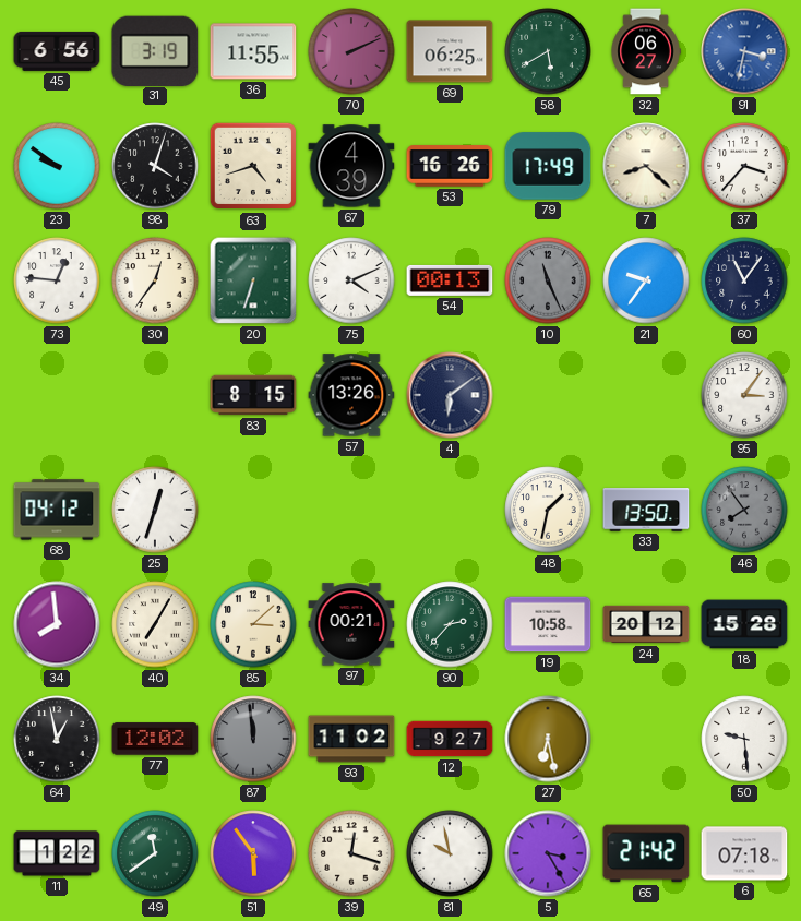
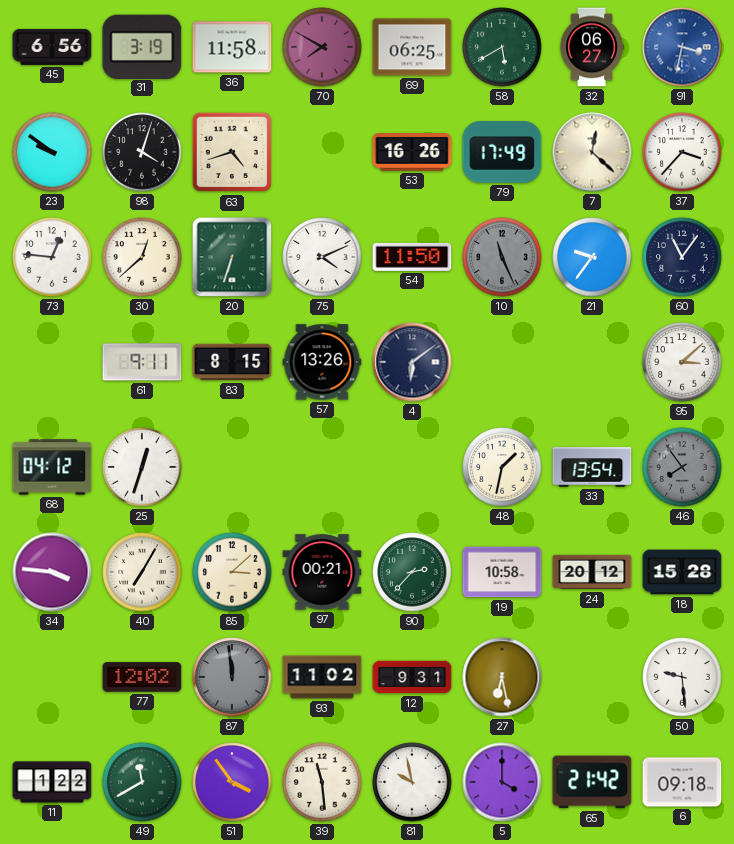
36: 11:55 -> 11:58 (232, 47)
70: 2:11 -> 7:50 (322, 47)
67: 4:39 -> none (351, 166)
7: 8:22 -> 12:22 (592, 152)
30: 12:36 -> 12:38 (142, 257)
54: 00:13 -> 11:50 (412, 257)
61: none -> 9:11 (142, 362)
95: 3:06 -> 3:08 (682, 362)
33: 13:50 -> 13:54 (592, 467)
34: 7:59 -> 3:46 (52, 572)
64: 12:58 -> none (57, 739)
12: 9:27 -> 9:31 (412, 677)
49: 11:39 -> 11:40 (142, 782)
51: 5:54 -> 3:54 (232, 782)
39: 12:18 -> 11:29 (322, 782)
5: 3:25 -> 4:00 (502, 782)
6: 07:18 -> 09:18 (682, 782)
